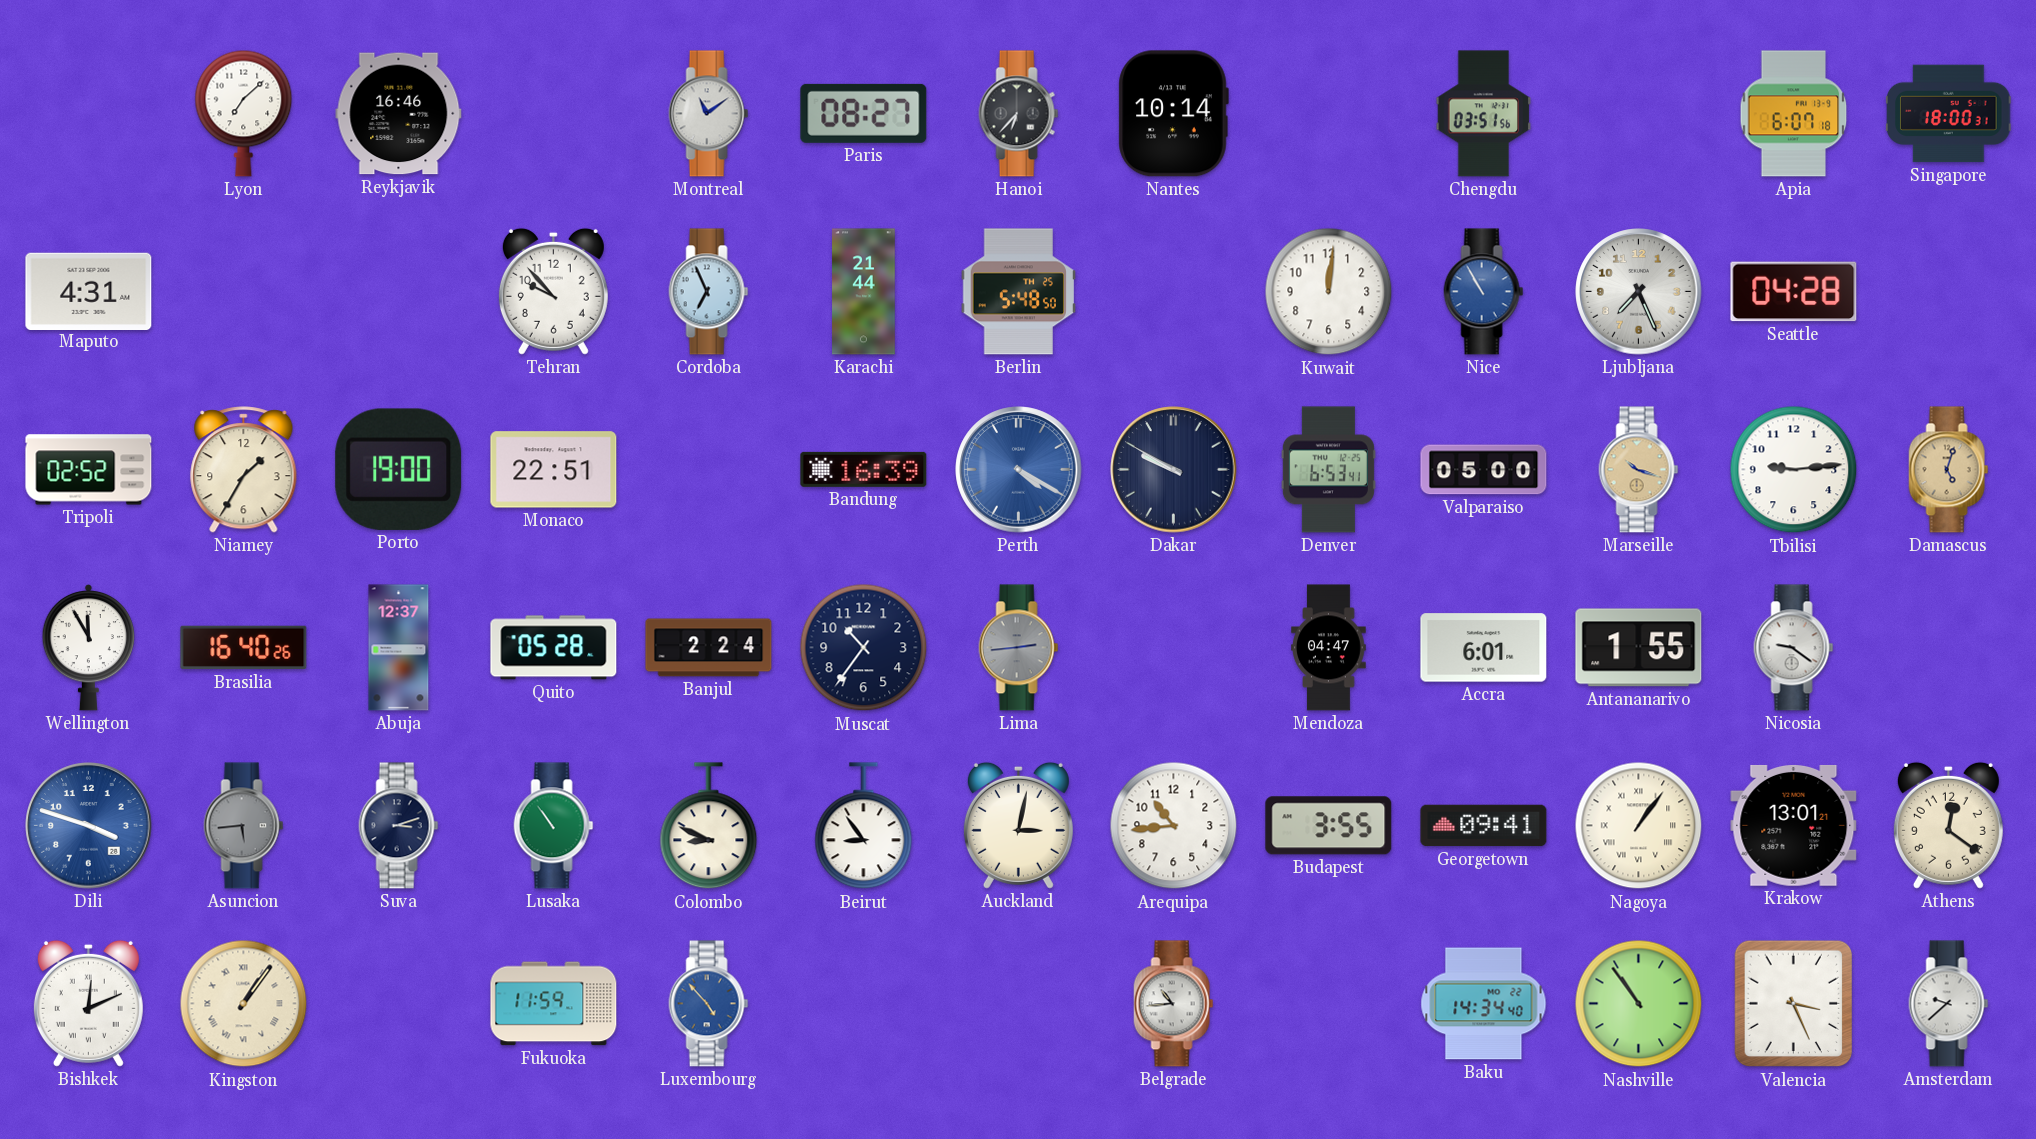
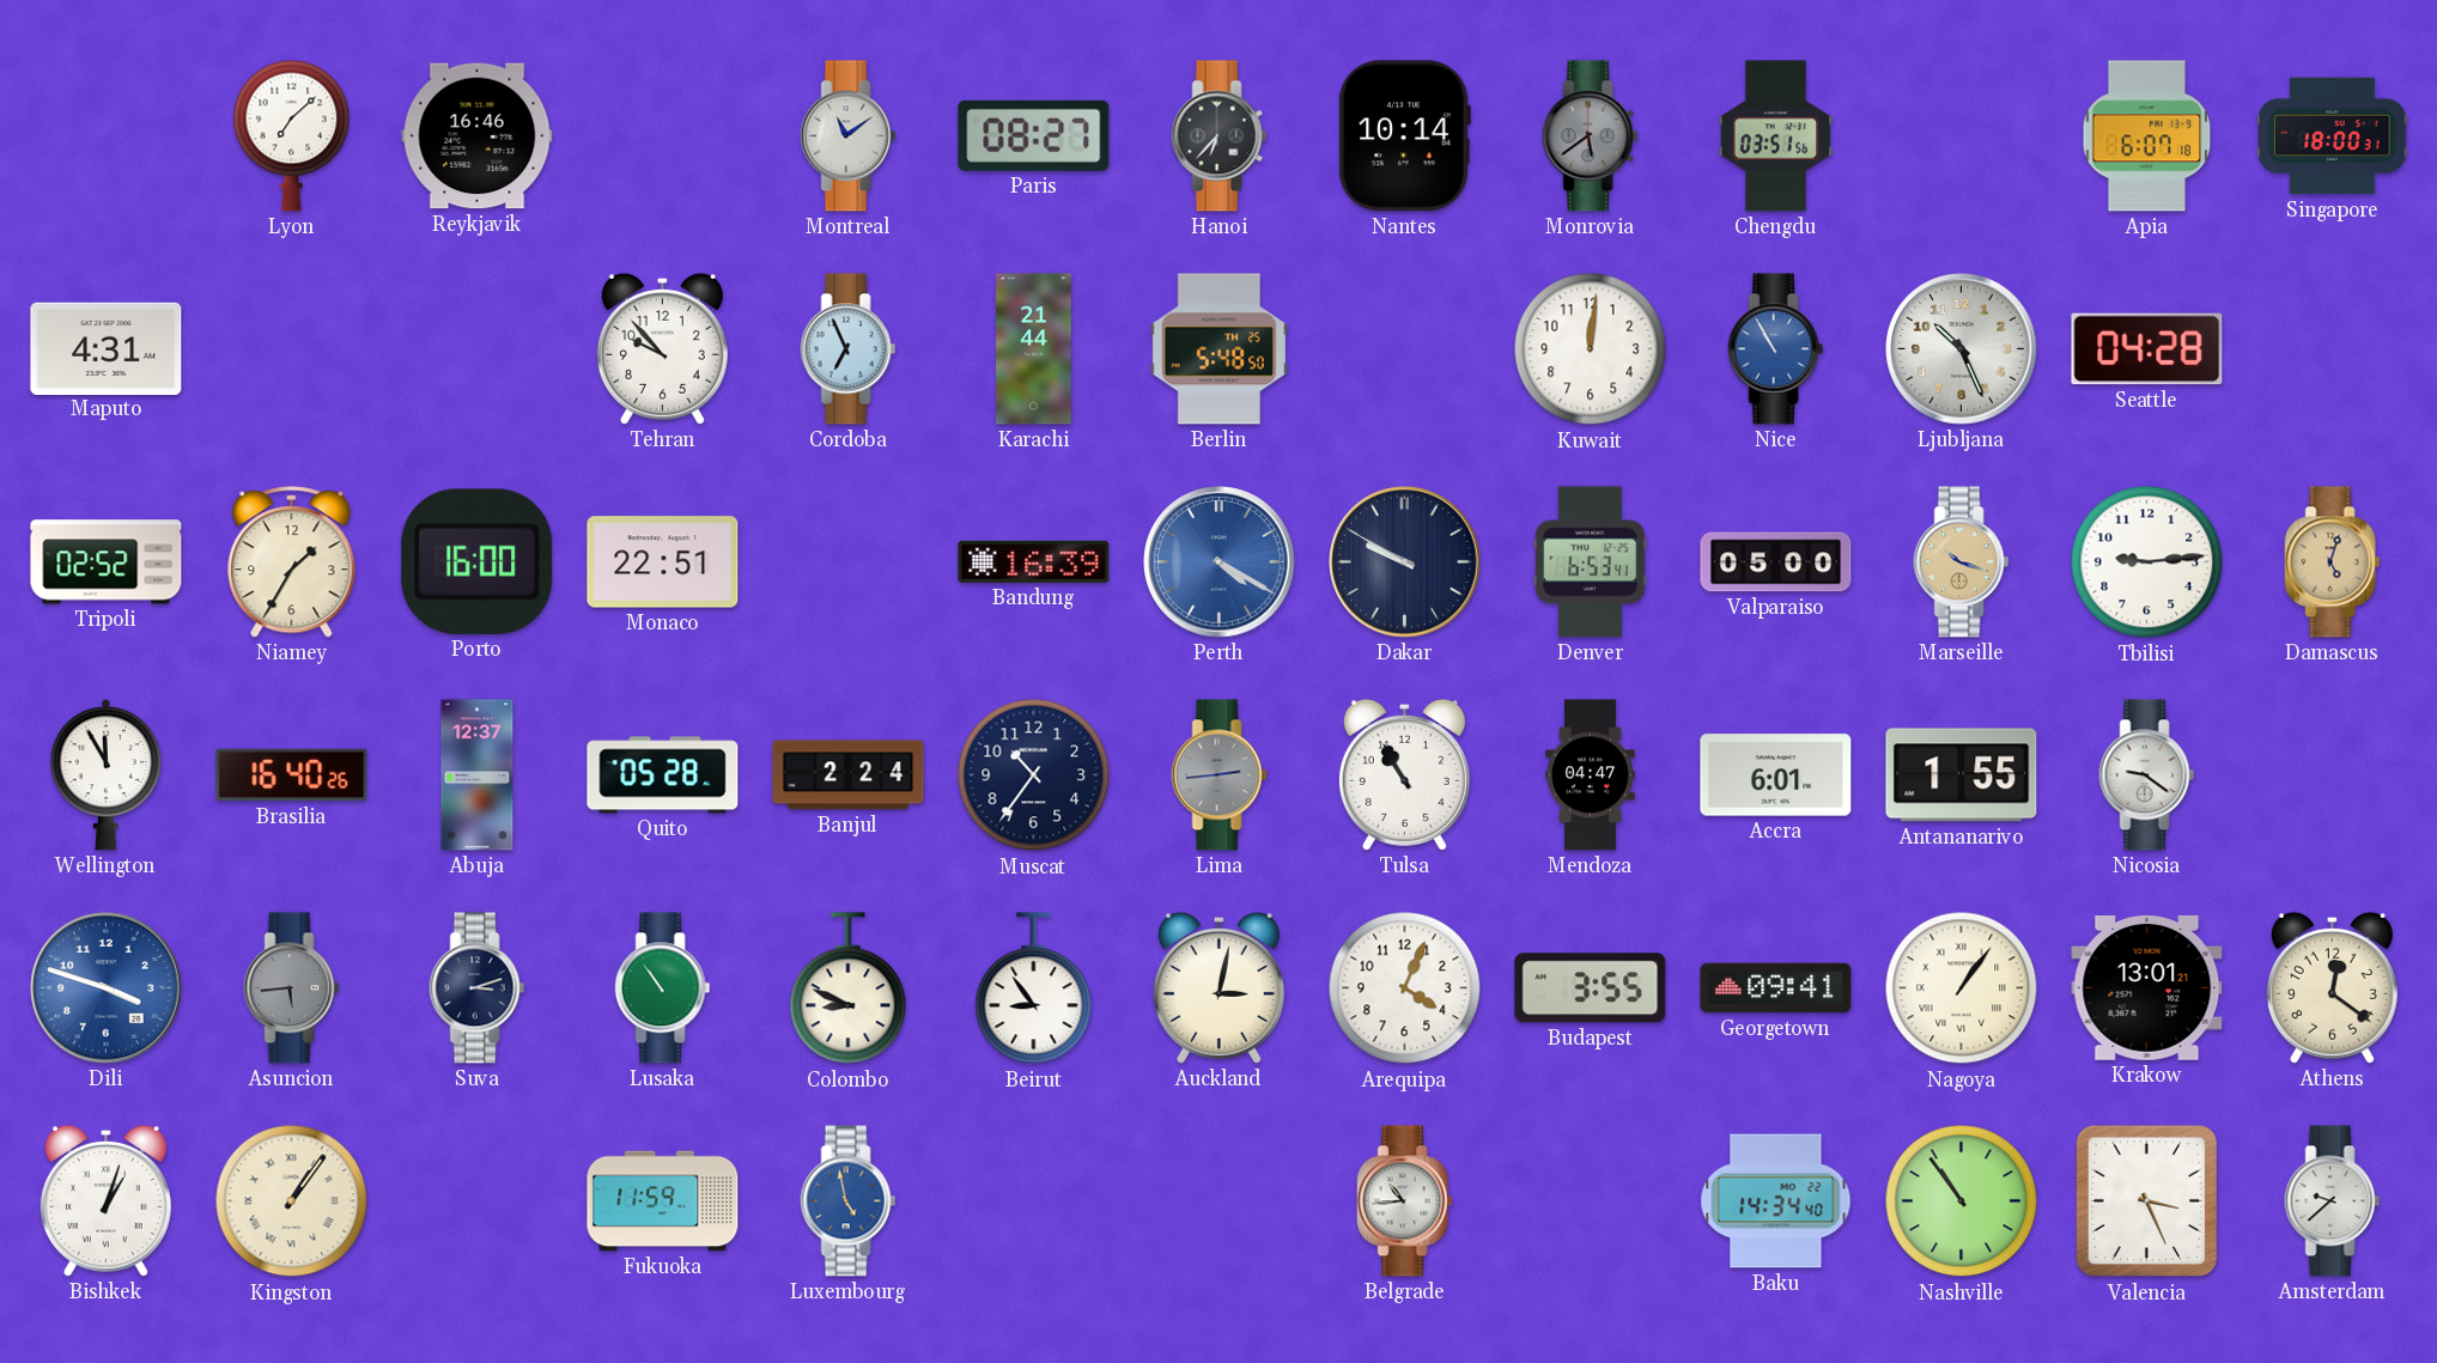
Monrovia: none -> 5:39 (1591, 136)
Ljubljana: 7:26 -> 10:26 (1962, 349)
Porto: 19:00 -> 16:00 (478, 561)
Tulsa: none -> 10:55 (1404, 774)
Arequipa: 10:44 -> 4:04 (1405, 988)
Bishkek: 12:11 -> 1:03 (105, 1200)
Luxembourg: 4:53 -> 4:58 (849, 1201)
